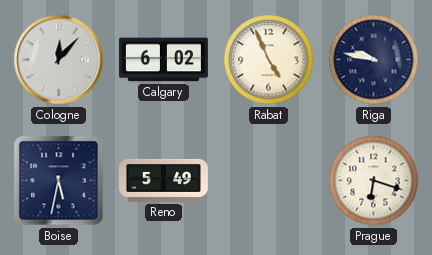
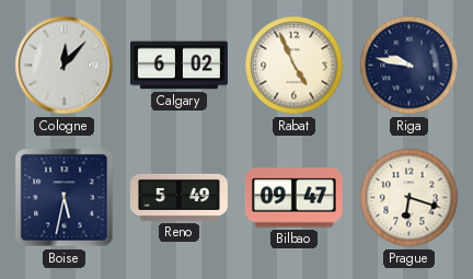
Bilbao: none -> 09:47 (293, 198)
